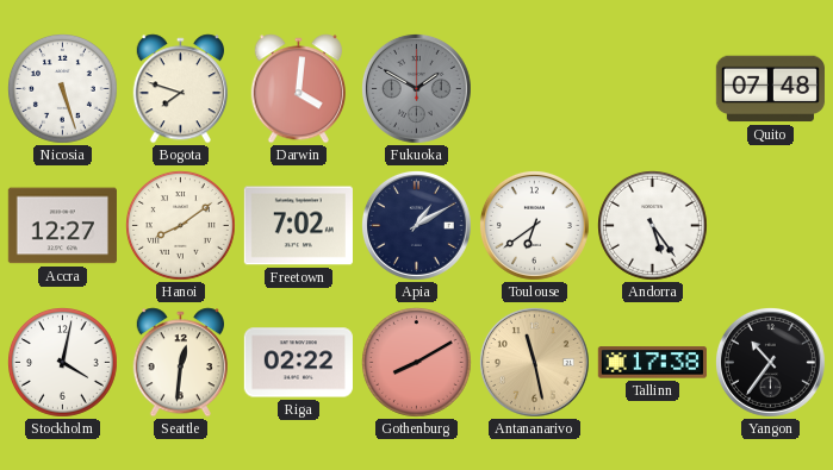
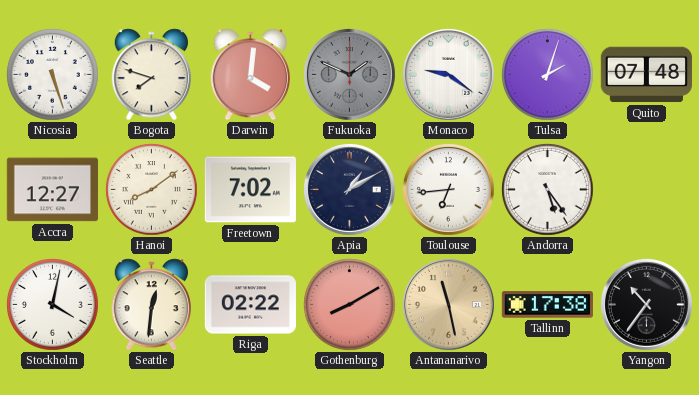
Fukuoka: 1:50 -> 1:49 (349, 74)
Monaco: none -> 9:21 (448, 74)
Tulsa: none -> 2:03 (548, 75)
Toulouse: 6:39 -> 6:44 (448, 189)
